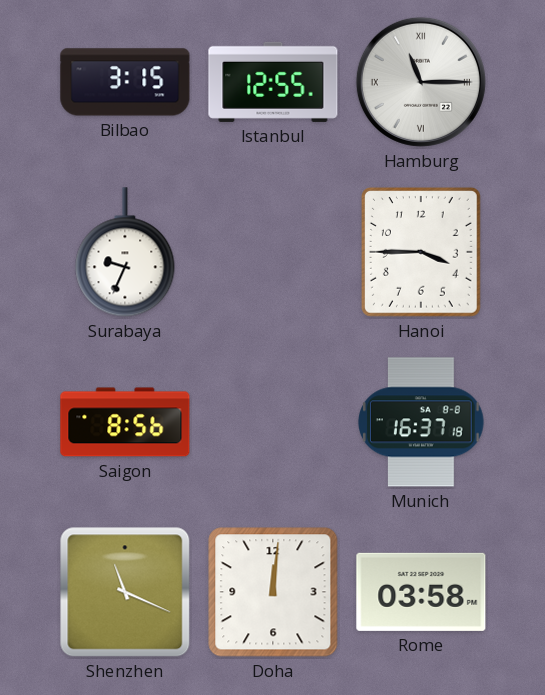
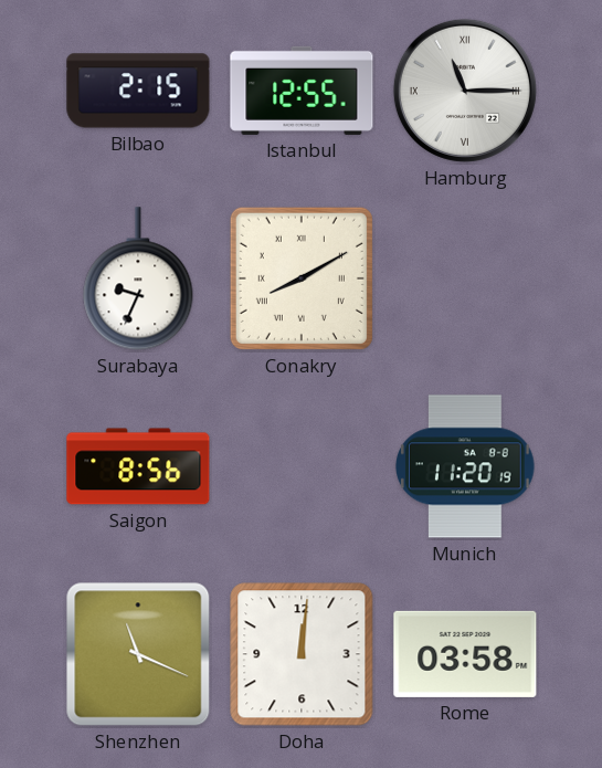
Bilbao: 3:15 -> 2:15 (138, 91)
Conakry: none -> 8:10 (302, 278)
Hanoi: 3:45 -> none (421, 252)
Munich: 16:37 -> 11:20 (466, 466)
